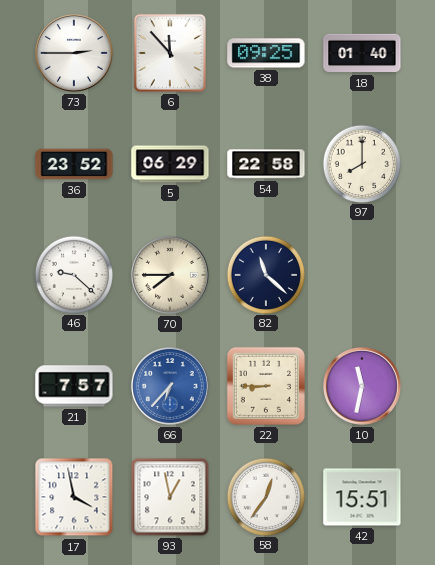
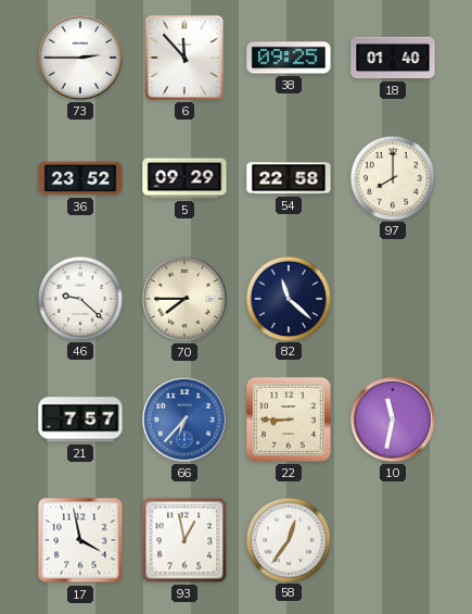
5: 06:29 -> 09:29 (184, 178)
42: 15:51 -> none (362, 497)
